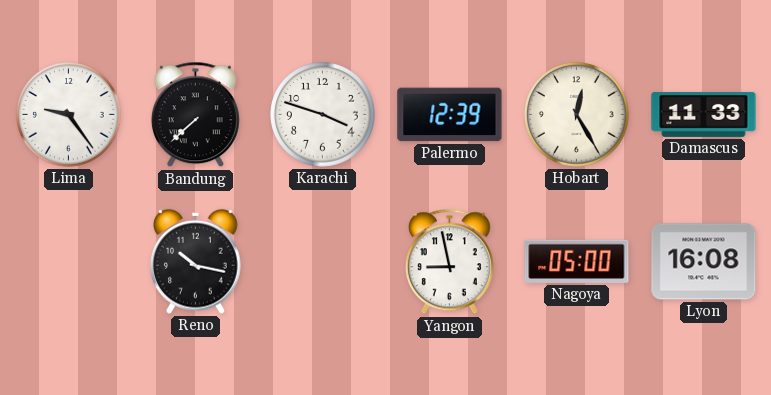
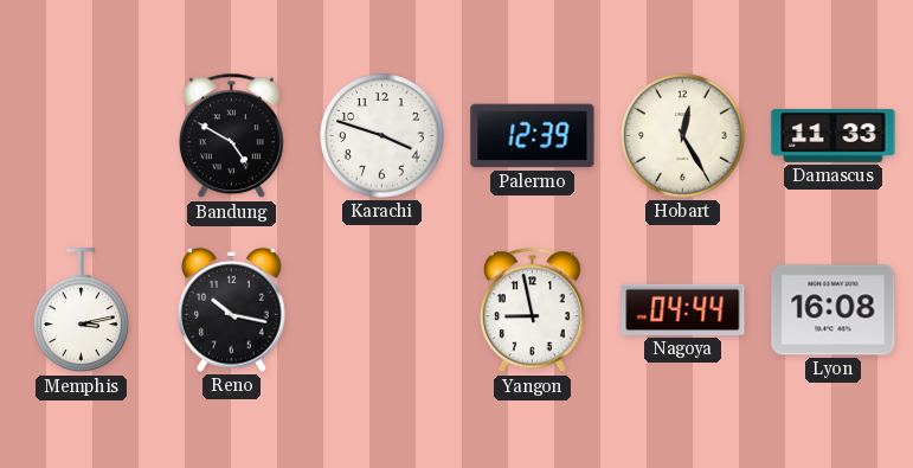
Lima: 9:24 -> none (69, 115)
Bandung: 7:38 -> 4:50 (231, 136)
Memphis: none -> 3:13 (82, 310)
Nagoya: 05:00 -> 04:44 (683, 309)
